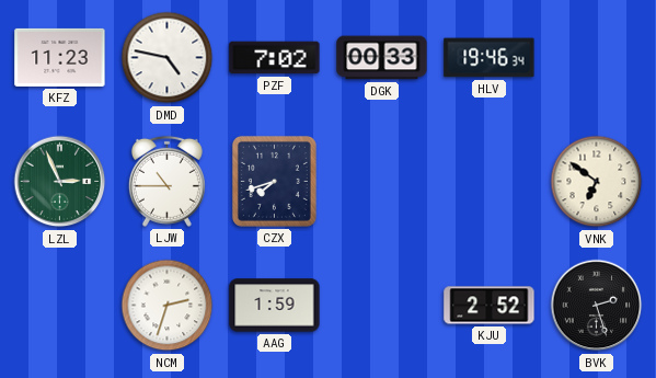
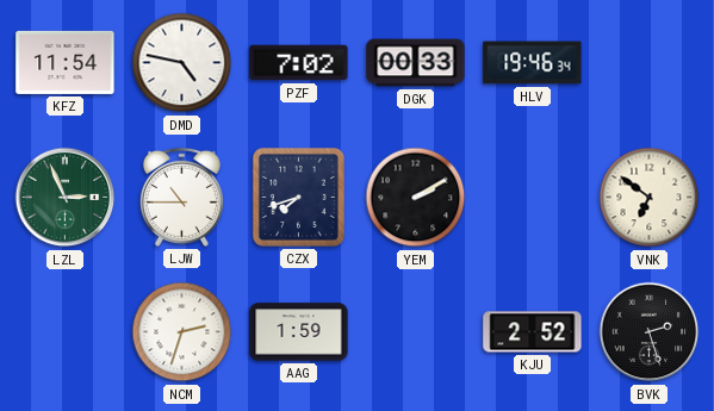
KFZ: 11:23 -> 11:54 (66, 62)
YEM: none -> 2:10 (416, 198)
